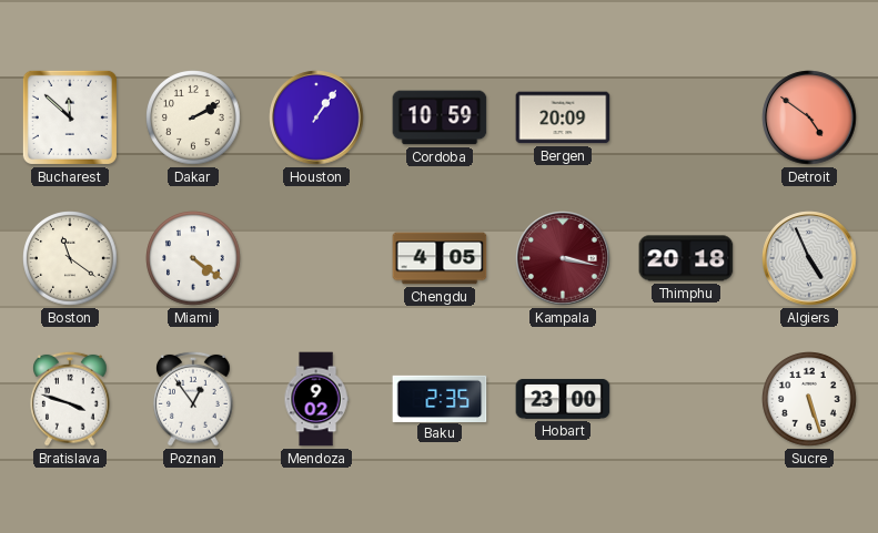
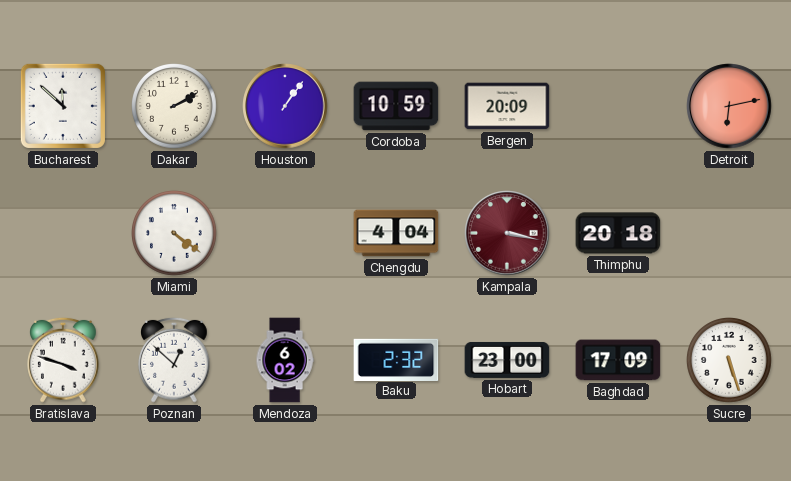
Detroit: 4:51 -> 6:13 (729, 106)
Boston: 11:21 -> none (71, 259)
Chengdu: 4:05 -> 4:04 (396, 233)
Algiers: 4:56 -> none (809, 258)
Poznan: 12:54 -> 12:52 (175, 360)
Mendoza: 9:02 -> 6:02 (285, 360)
Baku: 2:35 -> 2:32 (396, 359)
Baghdad: none -> 17:09 (618, 360)
